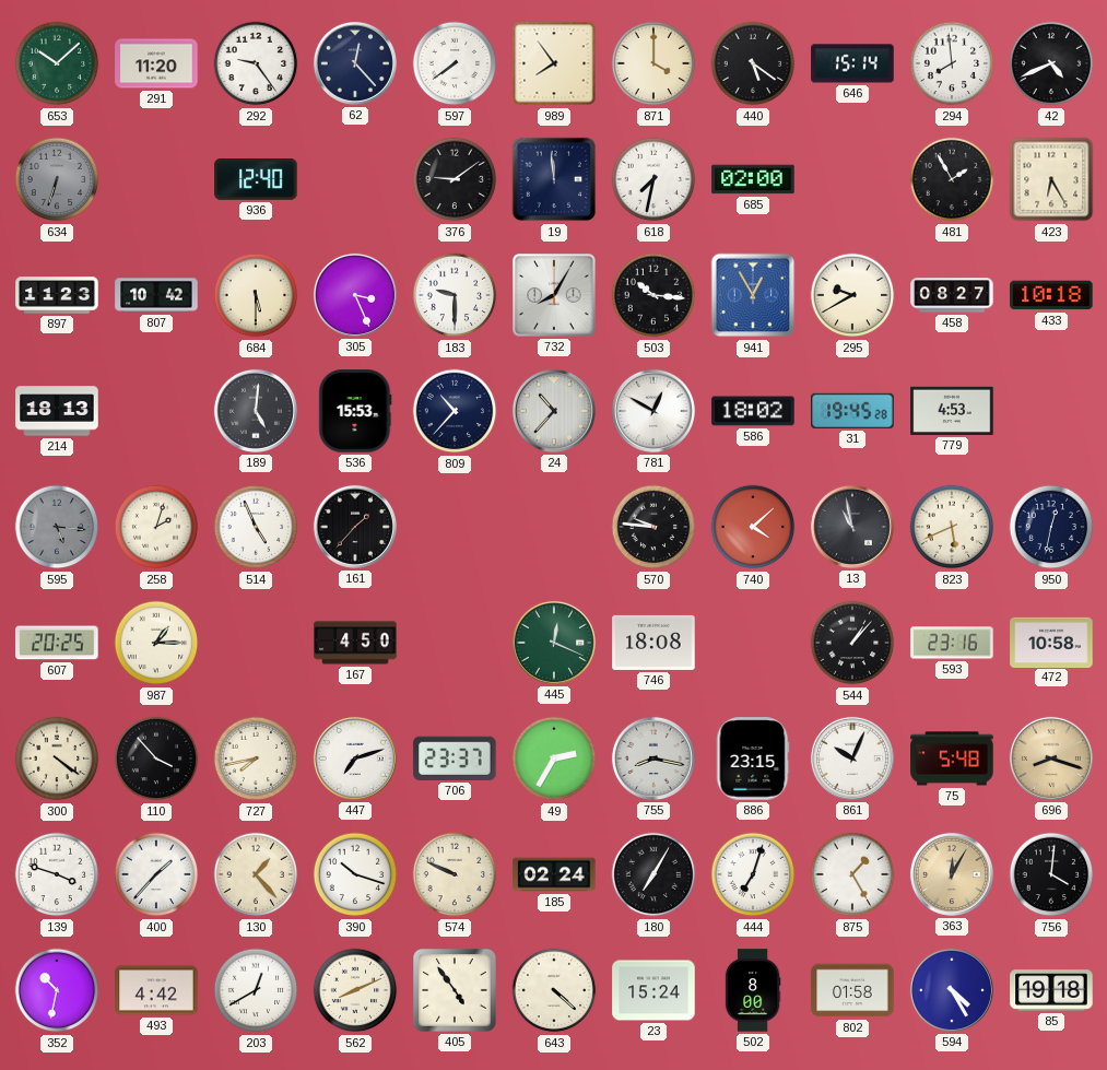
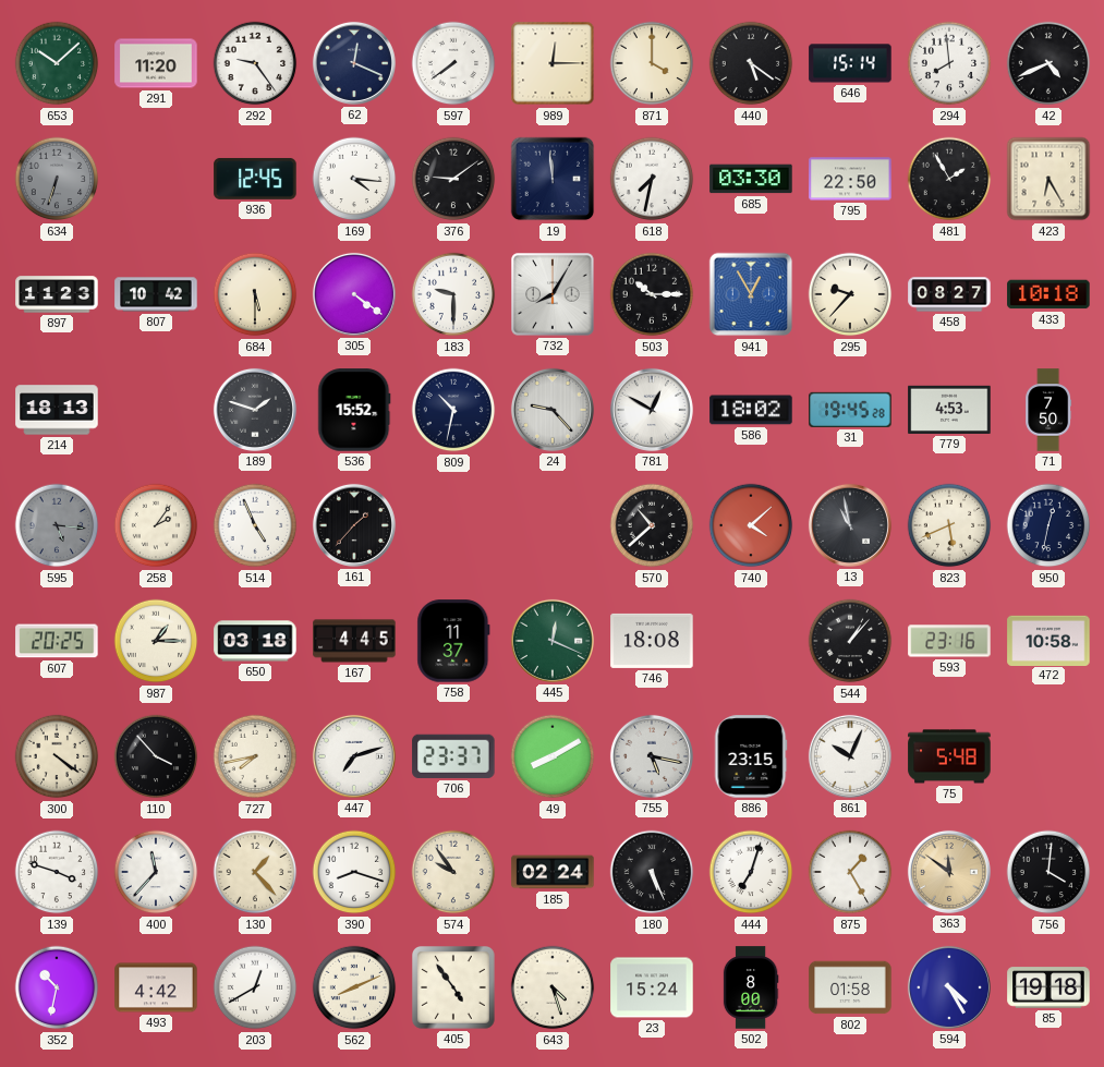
62: 12:23 -> 12:19 (354, 63)
989: 7:54 -> 12:15 (553, 63)
936: 12:40 -> 12:45 (255, 179)
169: none -> 4:16 (354, 179)
685: 02:00 -> 03:30 (751, 179)
795: none -> 22:50 (850, 179)
305: 3:26 -> 4:21 (354, 294)
503: 10:16 -> 10:15 (652, 294)
295: 9:40 -> 9:37 (850, 294)
189: 5:01 -> 1:48 (255, 410)
536: 15:53 -> 15:52 (354, 410)
809: 10:37 -> 10:32 (453, 410)
24: 10:37 -> 9:23 (553, 410)
71: none -> 7:50 (1048, 410)
258: 2:03 -> 2:06 (156, 525)
570: 9:46 -> 10:38 (652, 525)
650: none -> 03:18 (255, 641)
167: 4:50 -> 4:45 (354, 641)
758: none -> 11:37 (453, 641)
49: 2:35 -> 8:10 (553, 756)
755: 8:17 -> 5:17 (652, 756)
696: 8:18 -> none (1051, 759)
400: 1:37 -> 11:37 (156, 872)
390: 10:18 -> 8:18 (354, 872)
574: 9:49 -> 9:54 (453, 872)
180: 7:05 -> 5:26 (652, 872)
363: 12:05 -> 11:51 (949, 872)
643: 4:22 -> 4:27 (553, 987)
